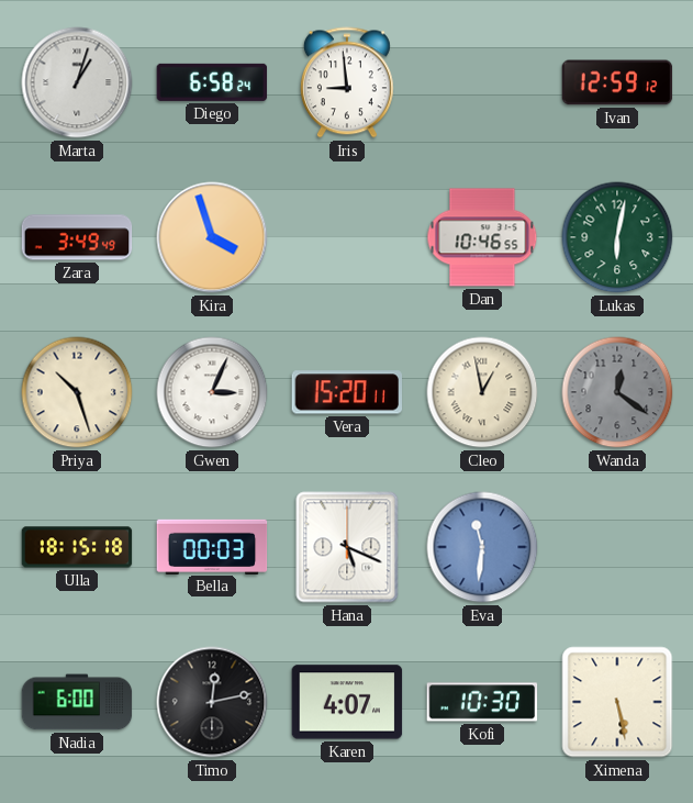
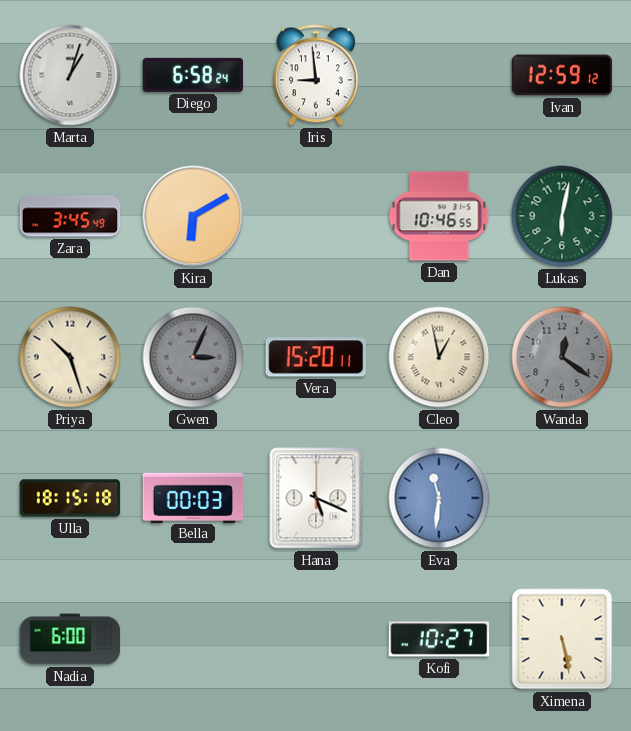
Zara: 3:49 -> 3:45 (70, 216)
Kira: 3:57 -> 6:10 (193, 216)
Gwen dial: white -> grey (193, 357)
Timo: 12:13 -> none (212, 702)
Karen: 4:07 -> none (347, 702)
Kofi: 10:30 -> 10:27 (439, 639)
